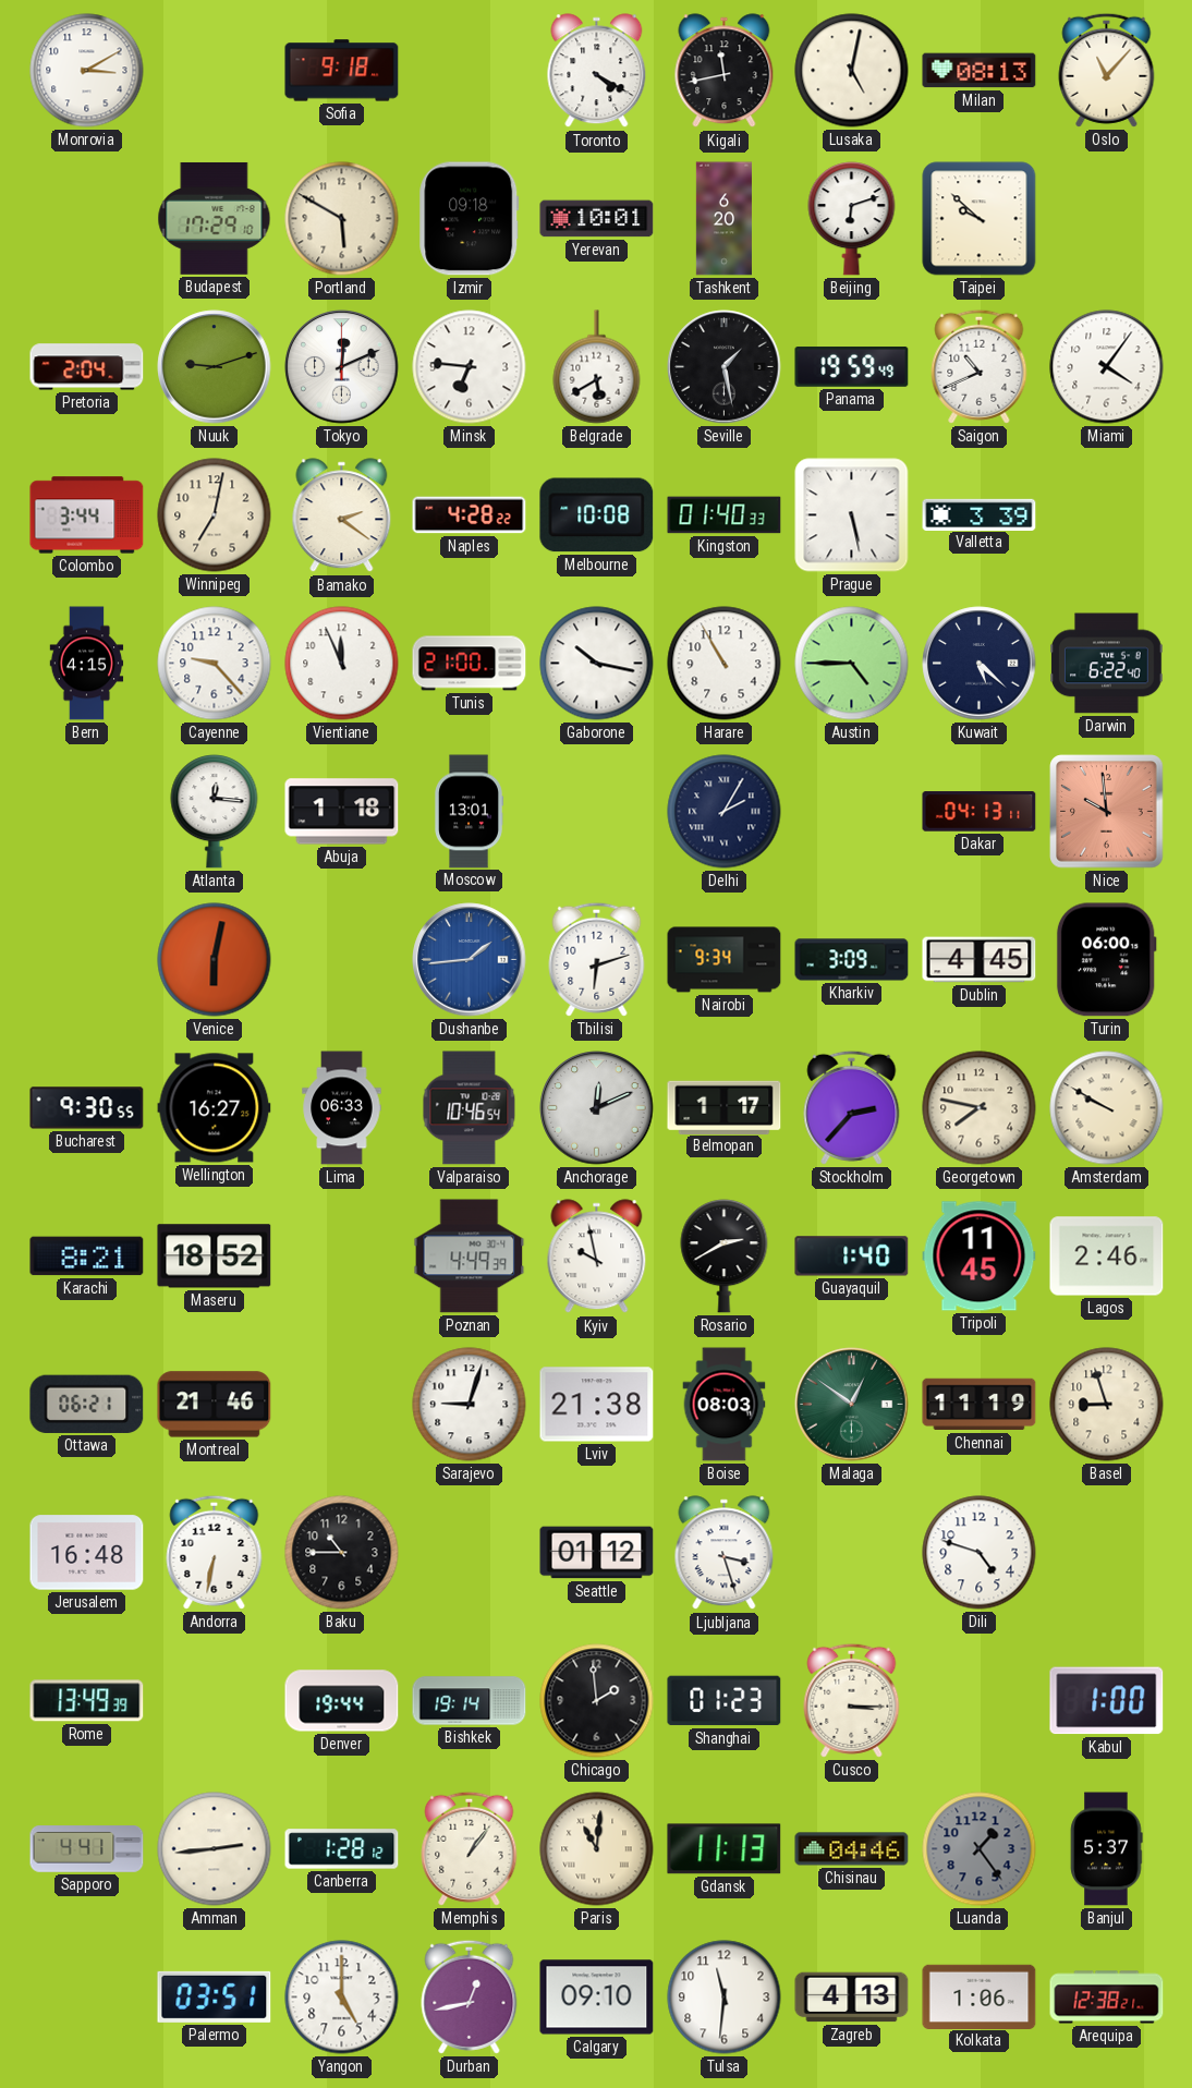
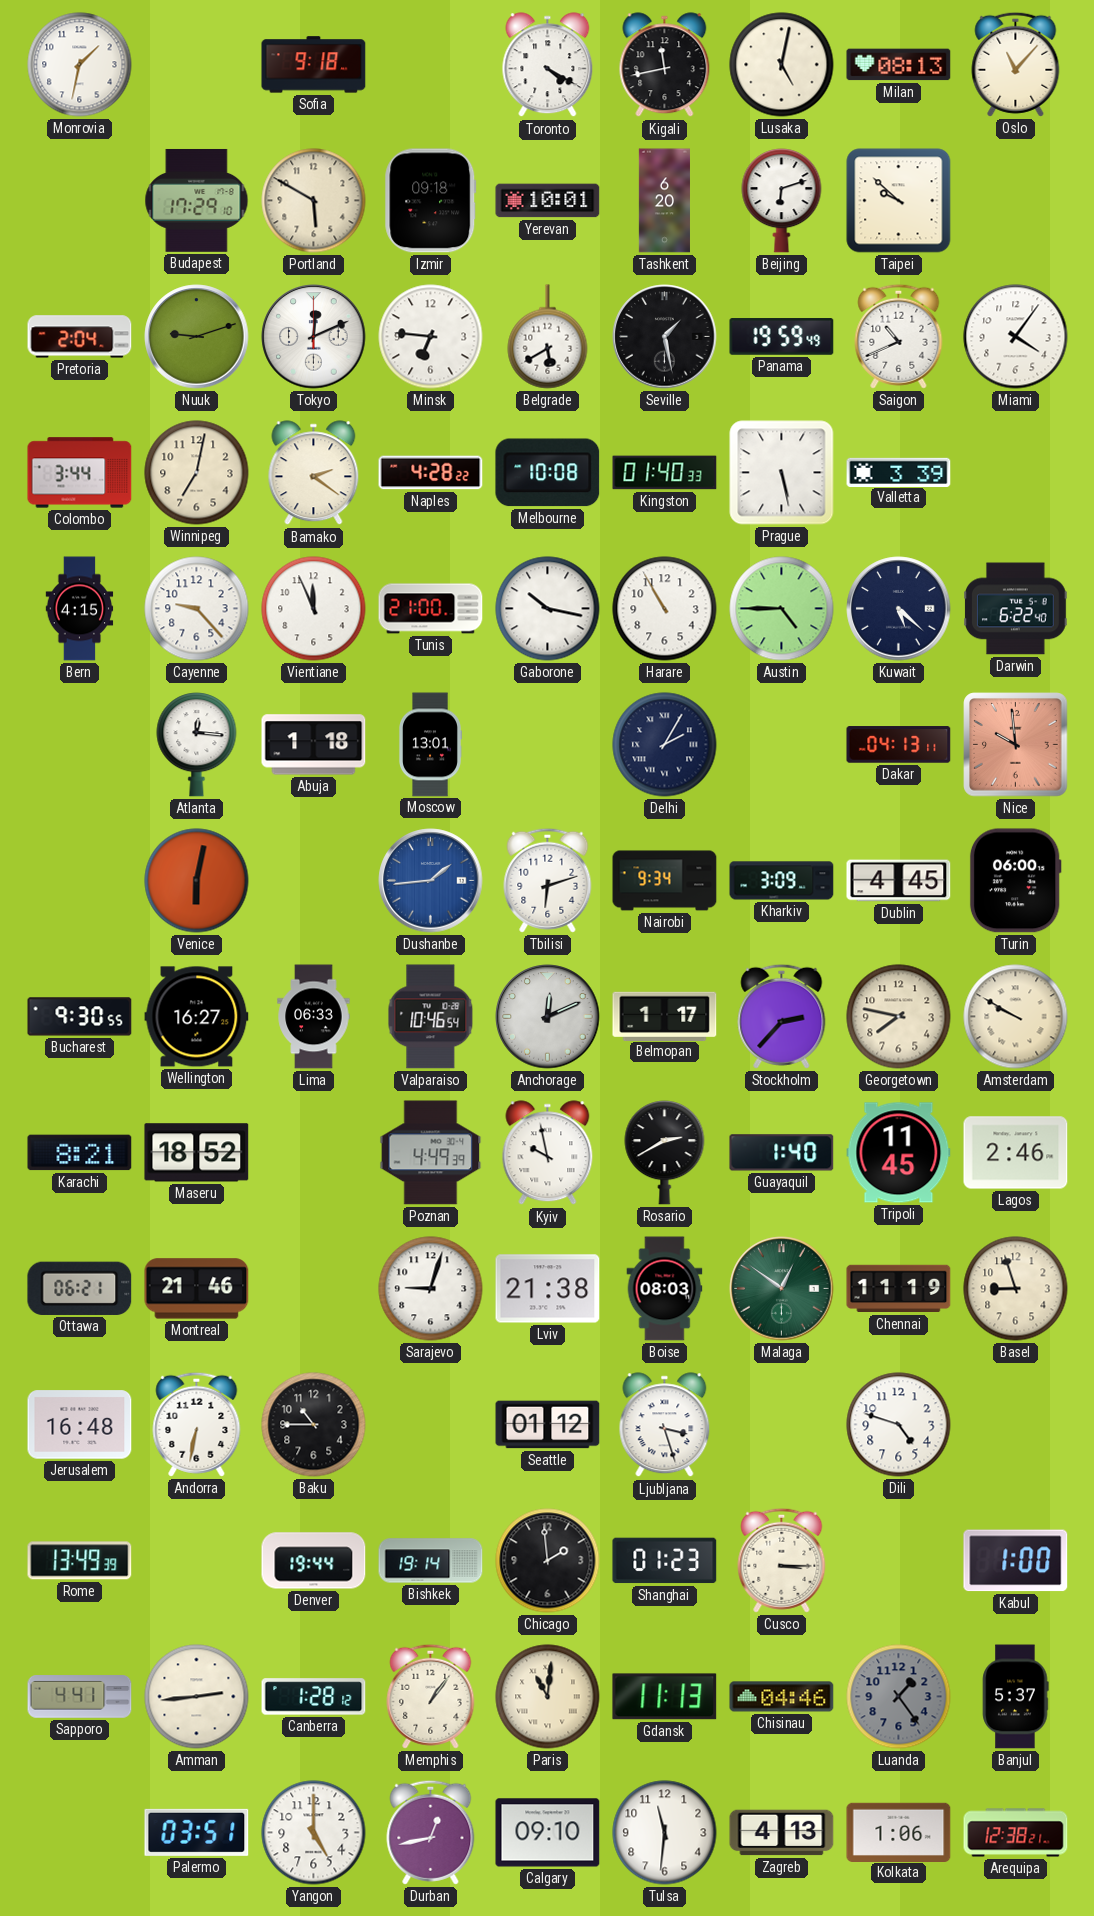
Monrovia: 3:10 -> 1:32 (80, 65)
